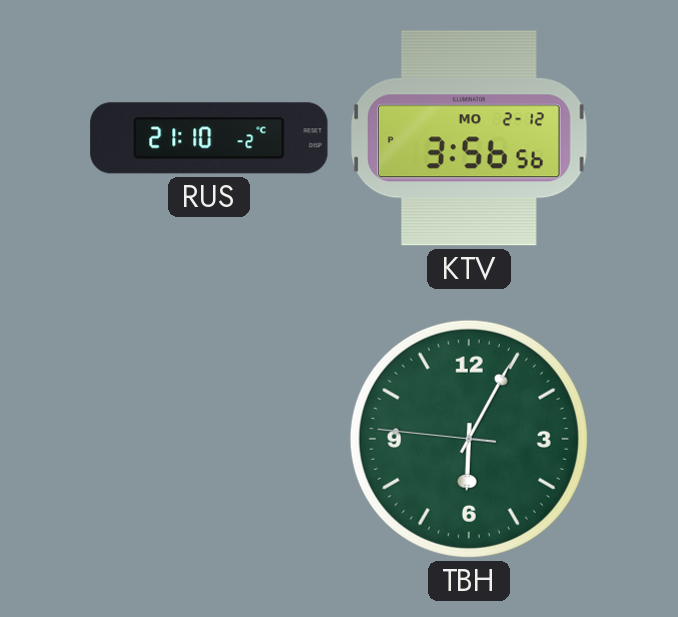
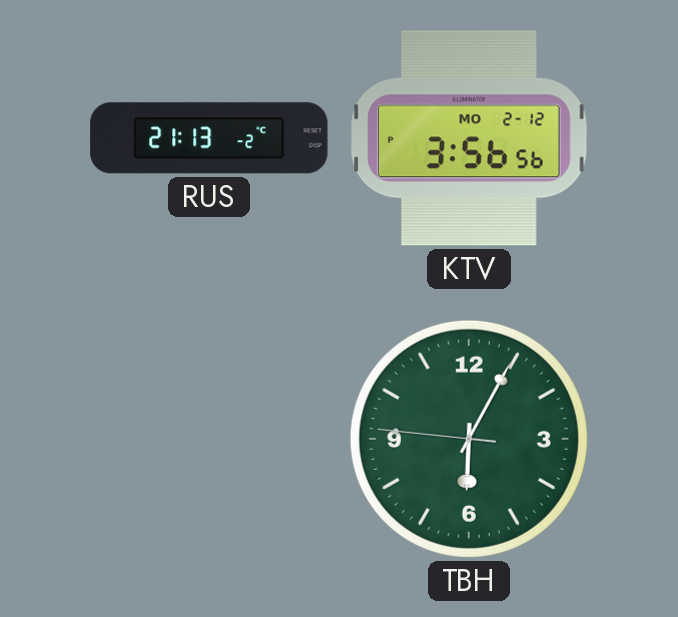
RUS: 21:10 -> 21:13 (209, 138)
